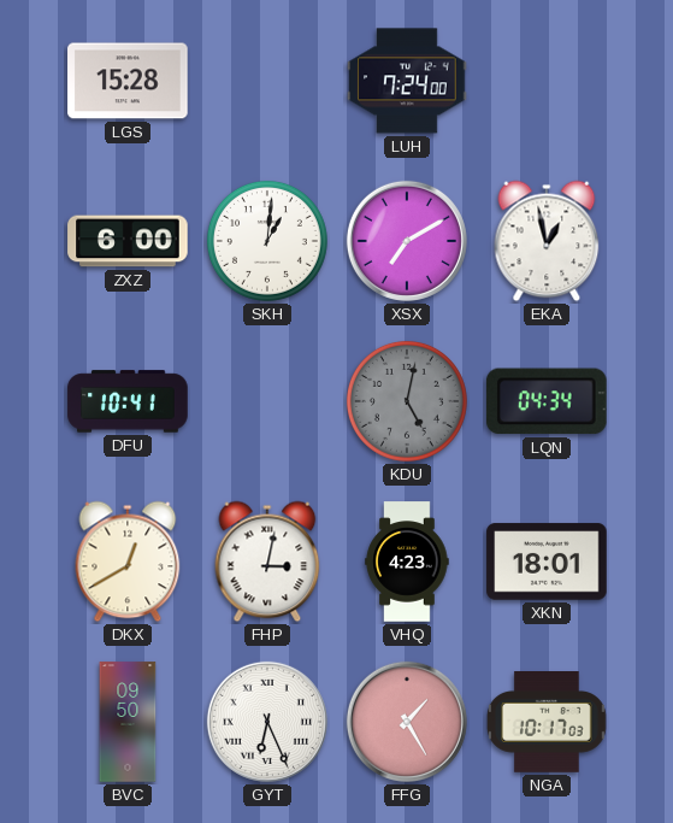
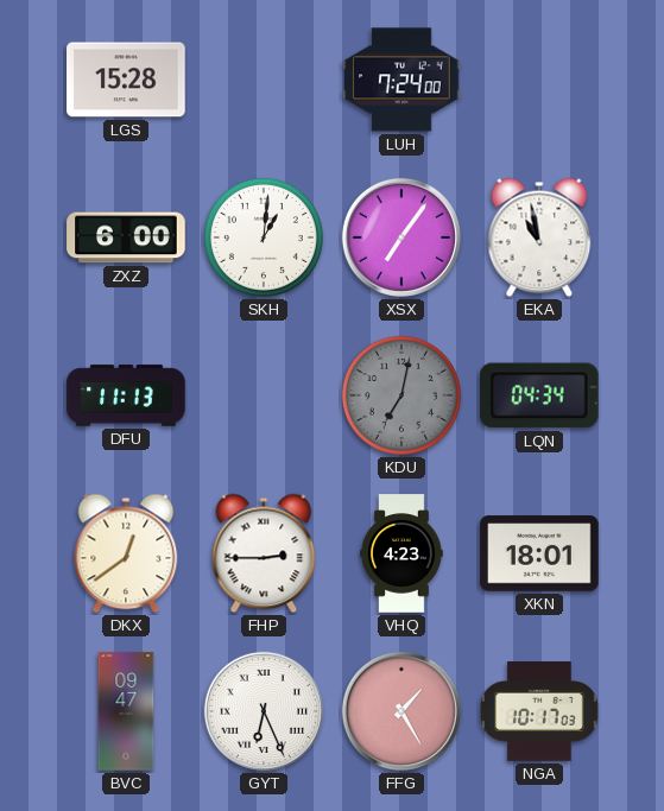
XSX: 7:10 -> 7:06 (401, 237)
EKA: 12:58 -> 10:58 (539, 237)
DFU: 10:41 -> 11:13 (126, 395)
KDU: 5:02 -> 7:02 (401, 395)
DKX: 12:40 -> 12:39 (126, 553)
FHP: 3:02 -> 2:45 (264, 553)
BVC: 09:50 -> 09:47 (126, 711)
